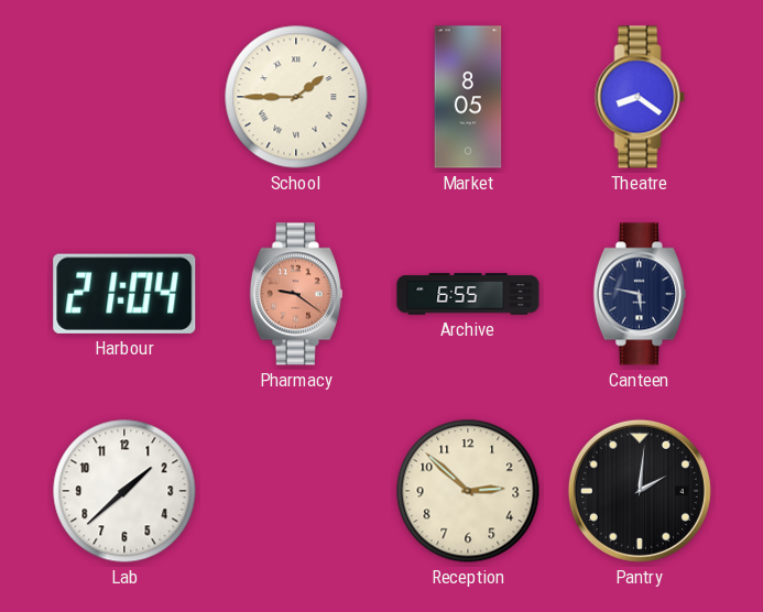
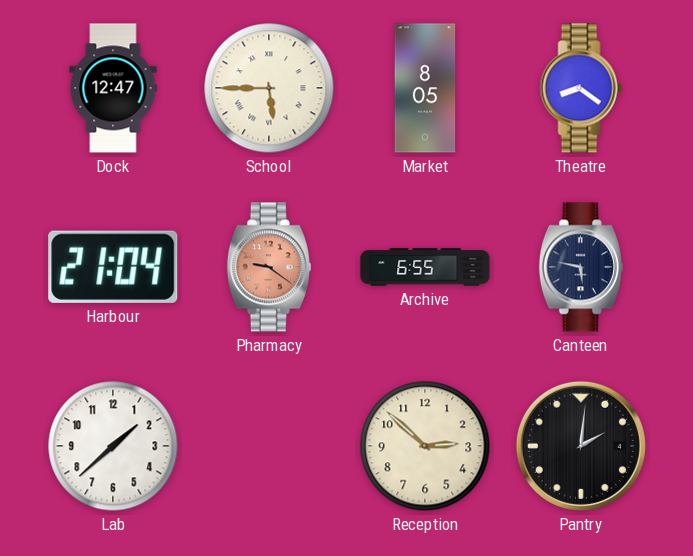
Dock: none -> 12:47 (113, 88)
School: 1:45 -> 5:45 (269, 88)
